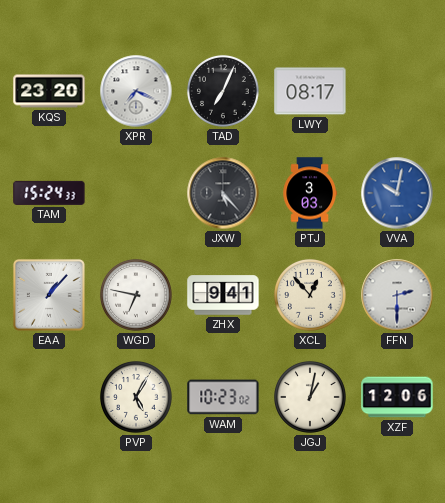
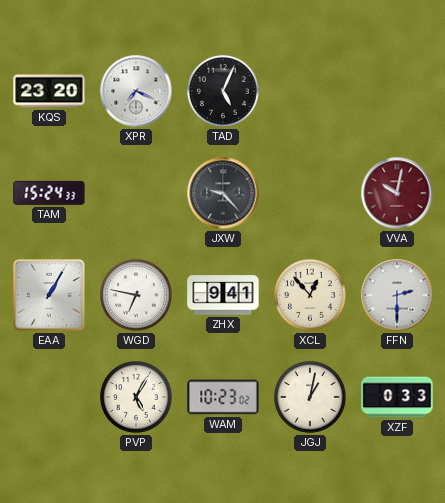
TAD: 7:04 -> 5:04 (223, 91)
LWY: 08:17 -> none (310, 91)
JXW: 5:23 -> 9:23 (223, 193)
PTJ: 3:03 -> none (309, 193)
VVA dial: blue -> burgundy (397, 193)
EAA: 1:07 -> 1:05 (49, 295)
XZF: 12:06 -> 0:33 (397, 397)
